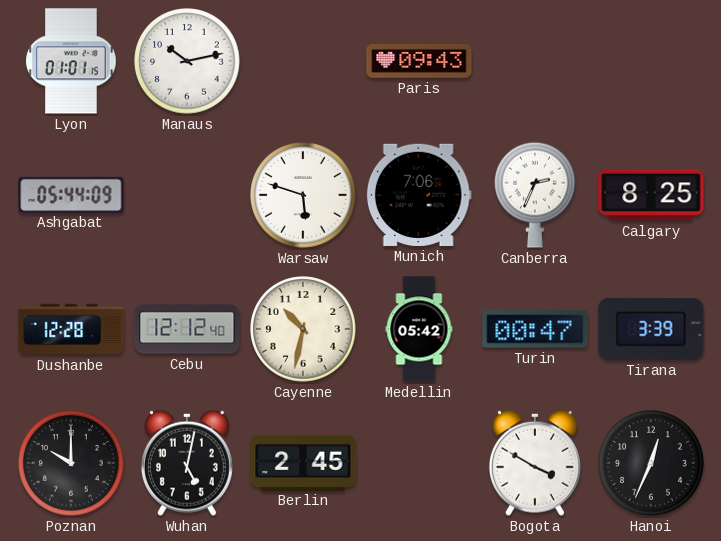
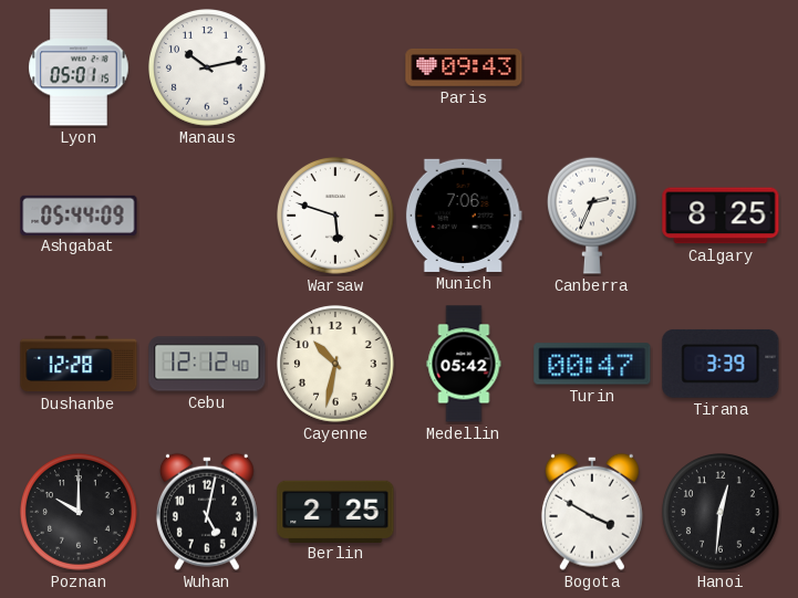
Lyon: 01:01 -> 05:01 (79, 67)
Berlin: 2:45 -> 2:25 (335, 511)
Hanoi: 12:34 -> 12:31 (722, 513)
